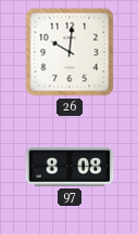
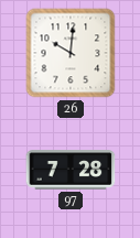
97: 8:08 -> 7:28 (71, 170)
